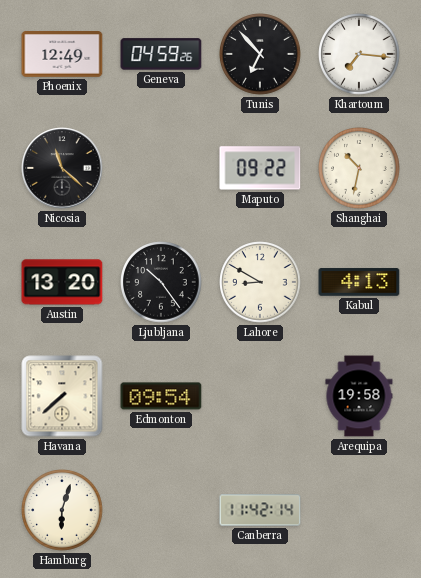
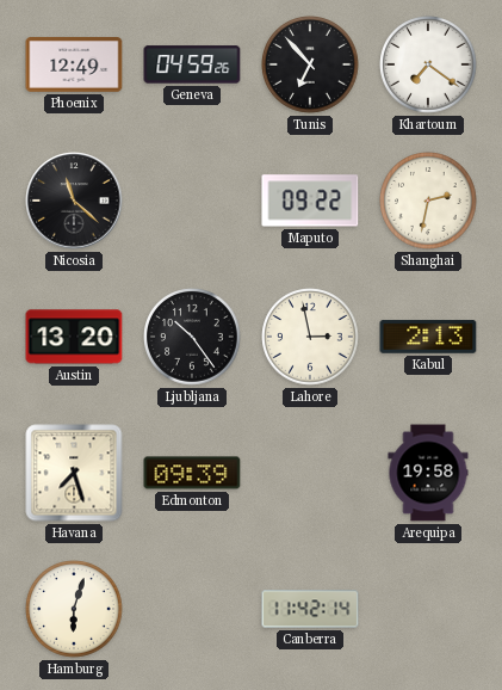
Khartoum: 7:16 -> 7:21 (428, 64)
Shanghai: 10:32 -> 2:32 (428, 201)
Lahore: 8:50 -> 2:58 (310, 337)
Kabul: 4:13 -> 2:13 (428, 337)
Havana: 7:38 -> 7:27 (74, 473)
Edmonton: 09:54 -> 09:39 (192, 473)
